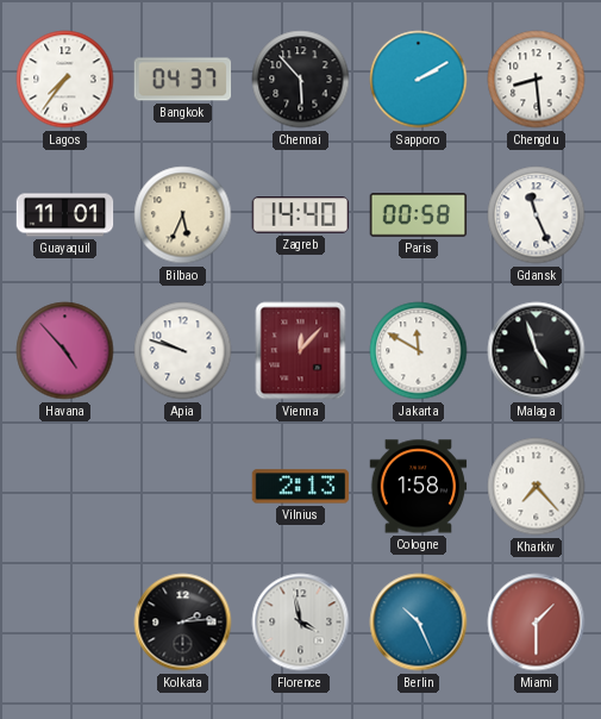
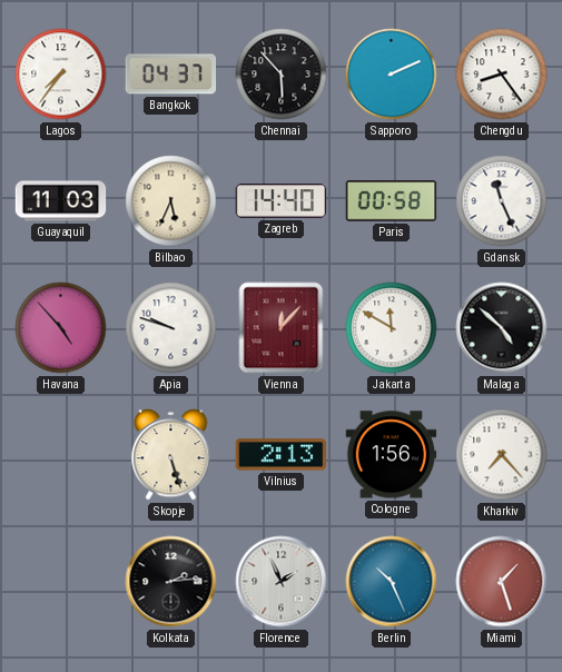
Sapporo: 2:10 -> 2:11 (392, 75)
Chengdu: 8:29 -> 8:24 (502, 75)
Guayaquil: 11:01 -> 11:03 (61, 201)
Malaga: 4:57 -> 4:52 (502, 328)
Skopje: none -> 5:27 (171, 455)
Cologne: 1:58 -> 1:56 (392, 455)
Florence: 3:58 -> 1:56 (282, 582)
Miami: 1:30 -> 1:27 (502, 582)
